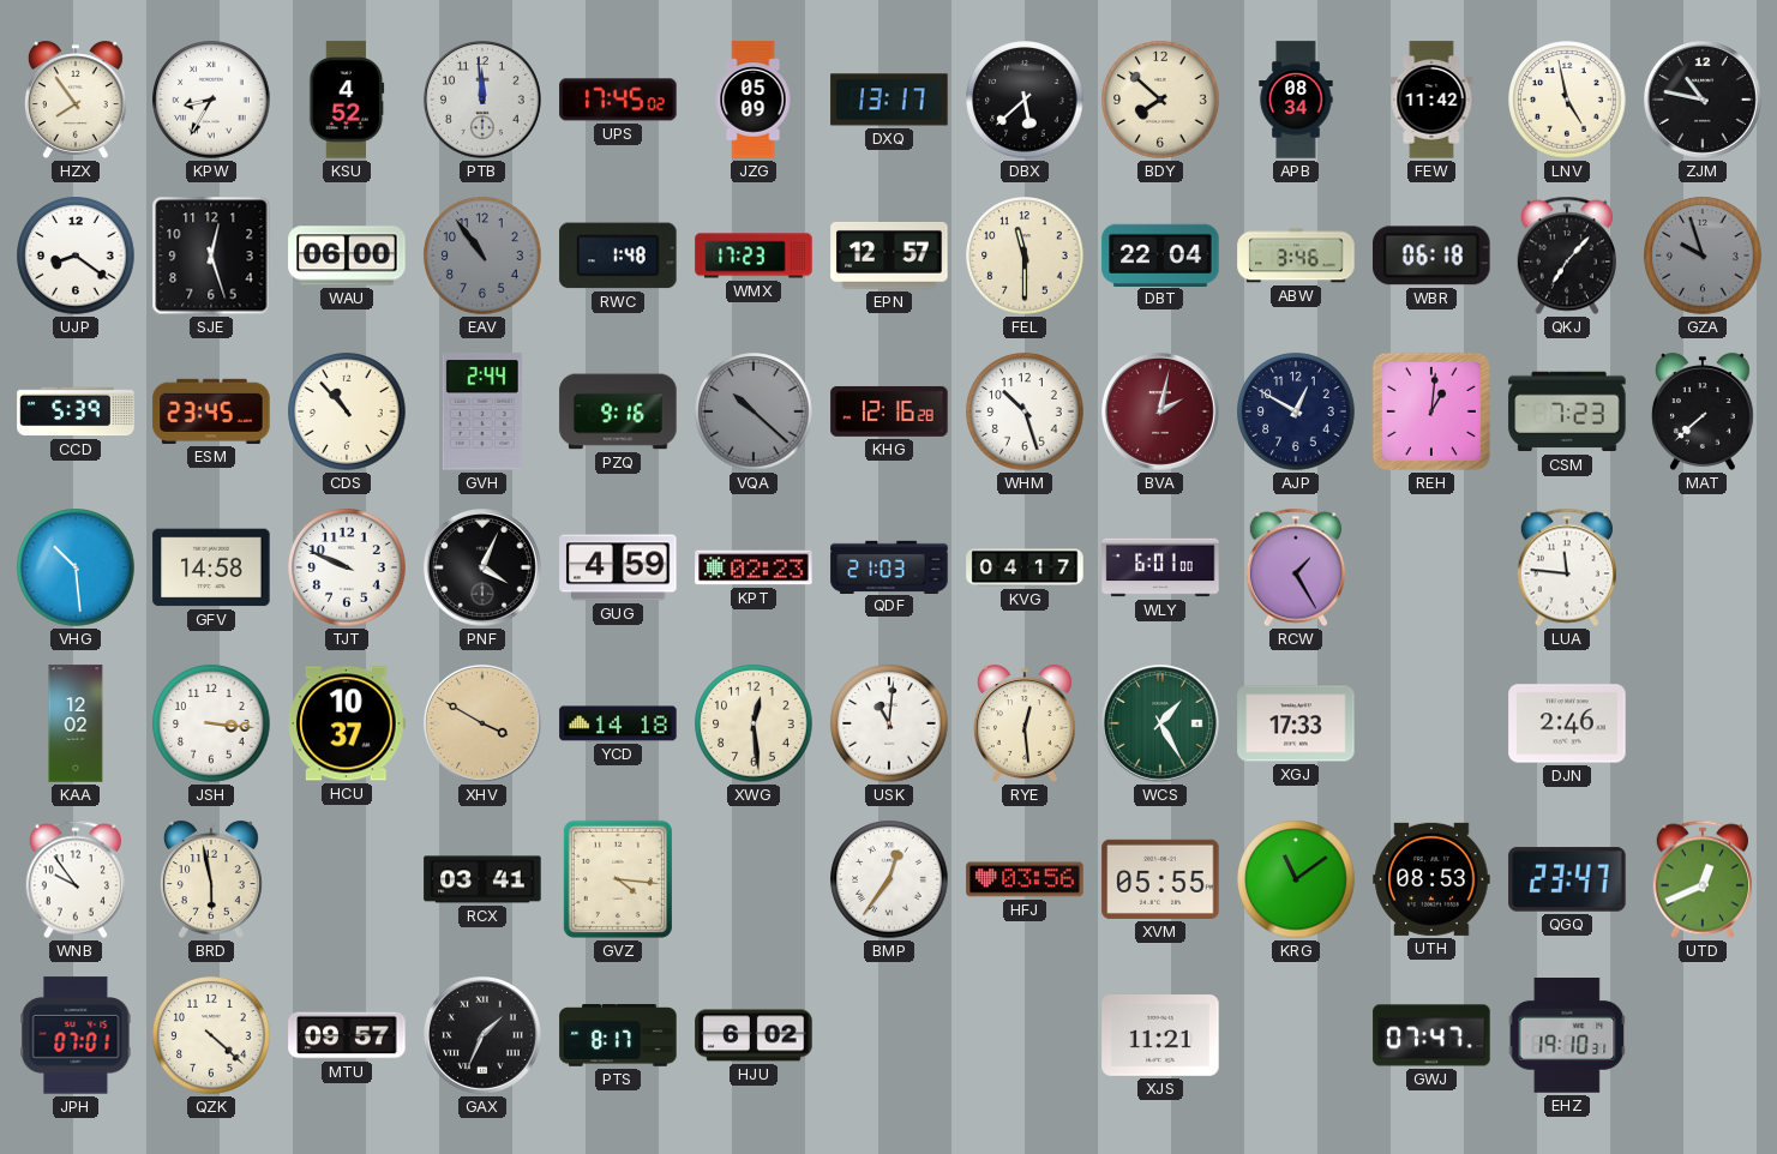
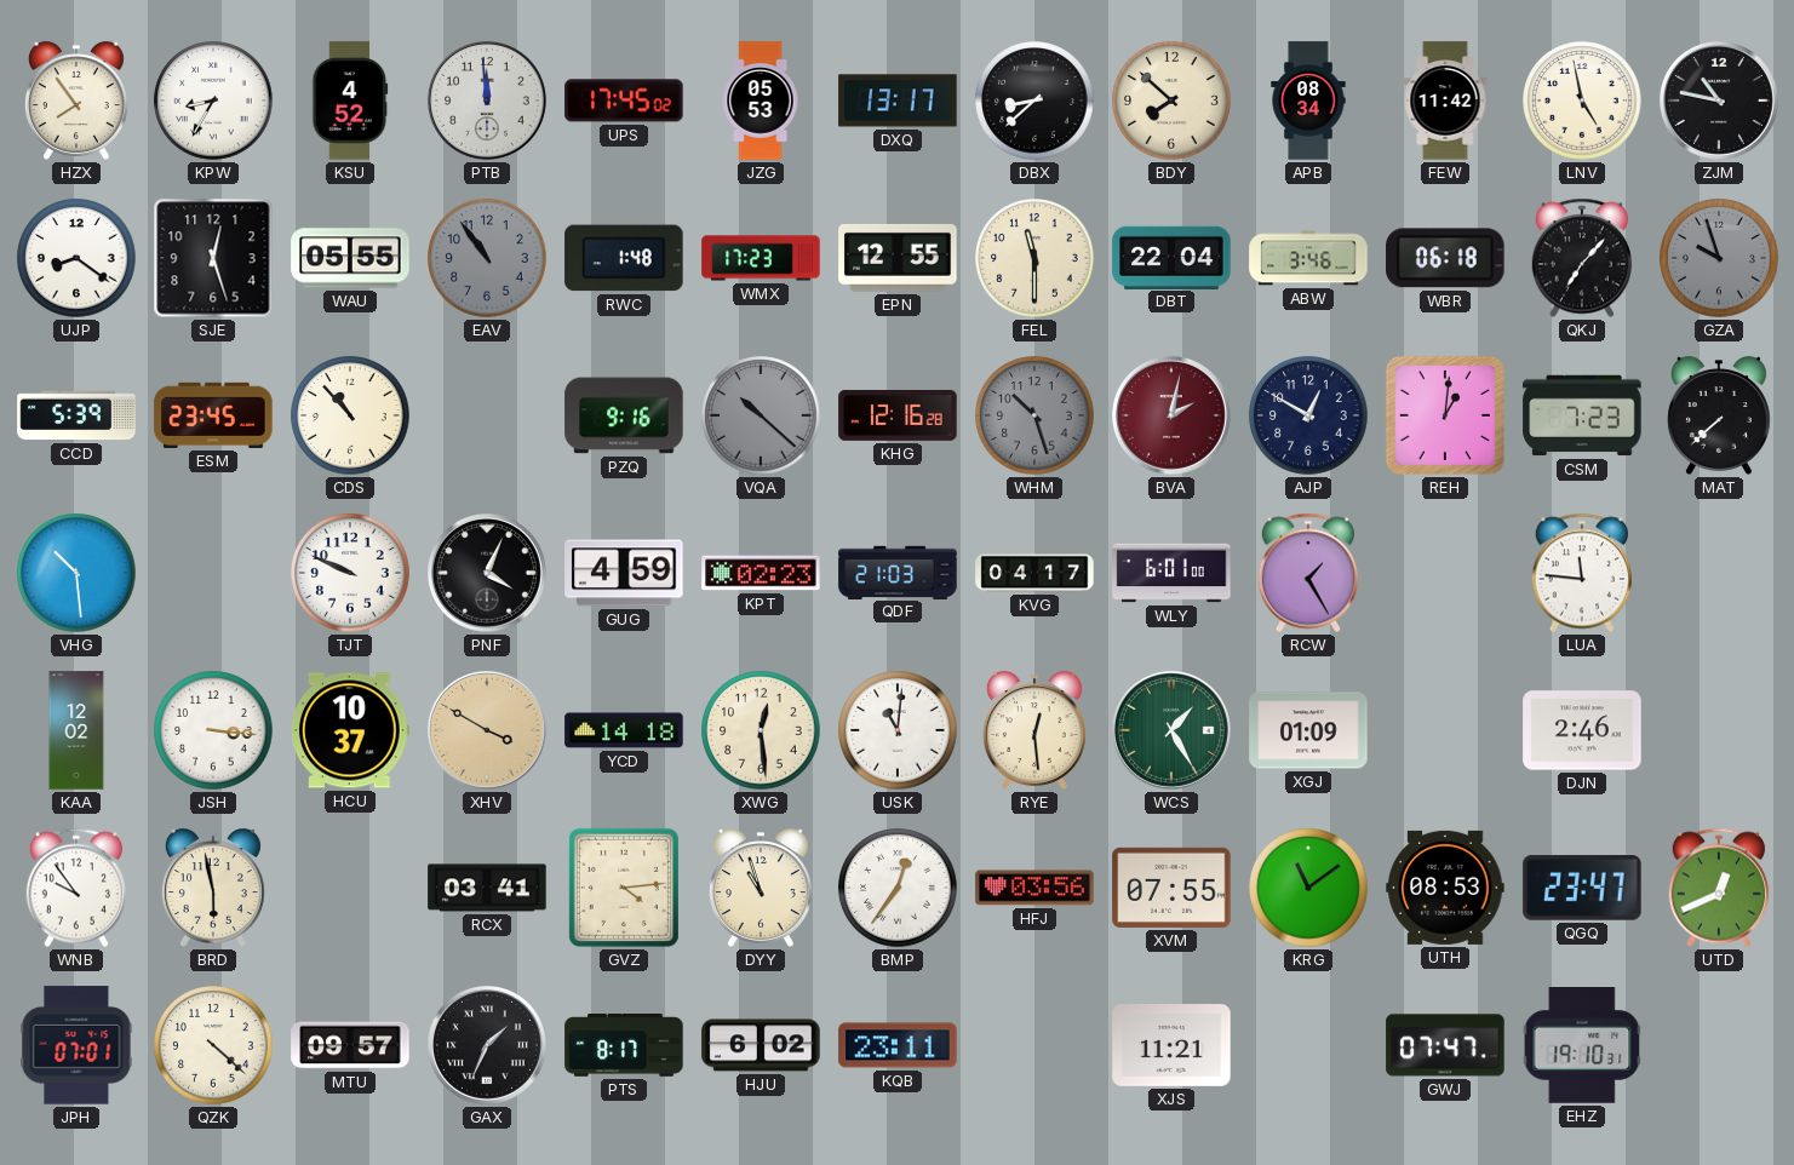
JZG: 05:09 -> 05:53 (761, 101)
DBX: 5:38 -> 8:38 (1034, 101)
WAU: 06:00 -> 05:55 (350, 258)
EPN: 12:57 -> 12:55 (898, 258)
GVH: 2:44 -> none (482, 411)
WHM dial: white -> grey (1034, 415)
GFV: 14:58 -> none (211, 567)
XGJ: 17:33 -> 01:09 (1308, 730)
GVZ: 4:16 -> 4:14 (624, 888)
DYY: none -> 10:57 (761, 888)
XVM: 05:55 -> 07:55 (1171, 888)
KQB: none -> 23:11 (898, 1045)
